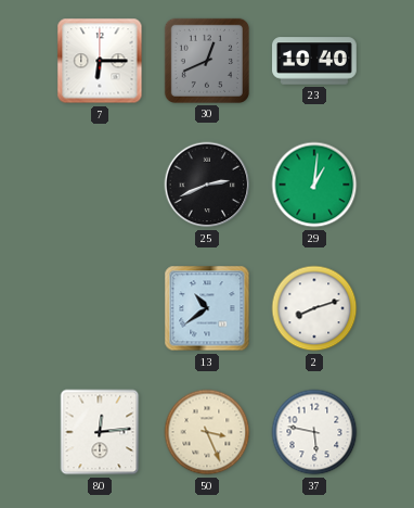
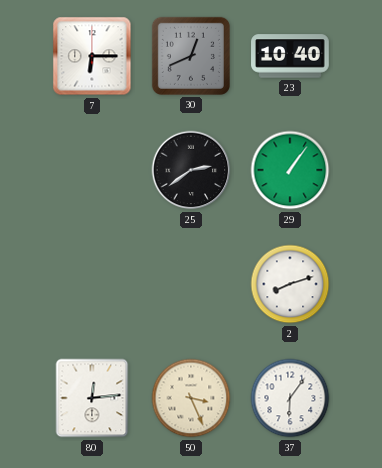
25: 2:41 -> 2:39 (191, 170)
29: 1:01 -> 1:06 (290, 170)
13: 10:39 -> none (207, 308)
37: 5:47 -> 6:06 (290, 398)
